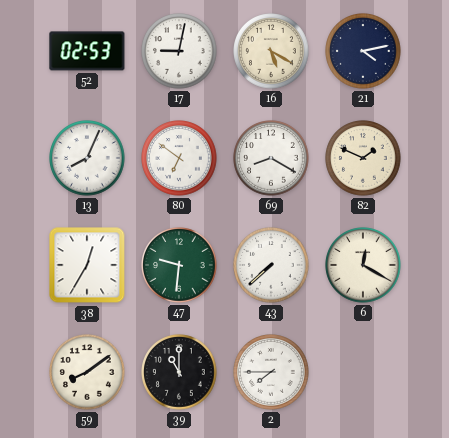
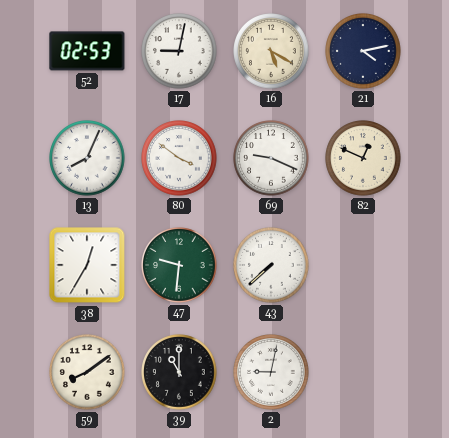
80: 6:51 -> 3:51 (179, 158)
69: 8:20 -> 9:19 (271, 158)
82: 1:49 -> 12:49 (363, 158)
6: 12:20 -> none (363, 265)
2: 7:45 -> 9:02 (271, 372)
